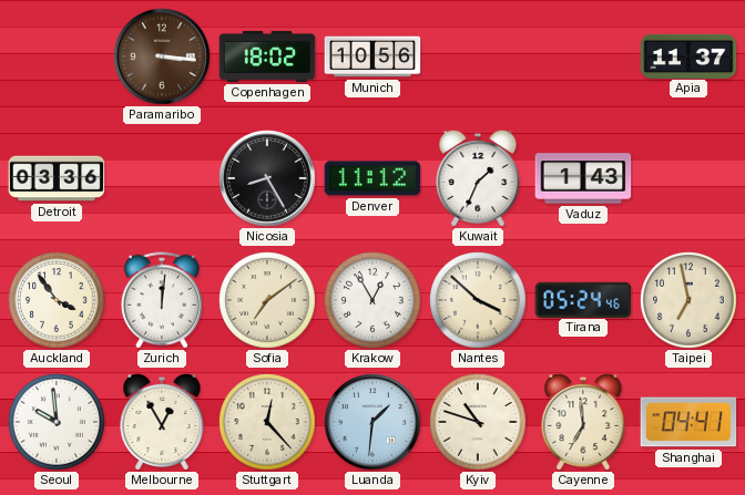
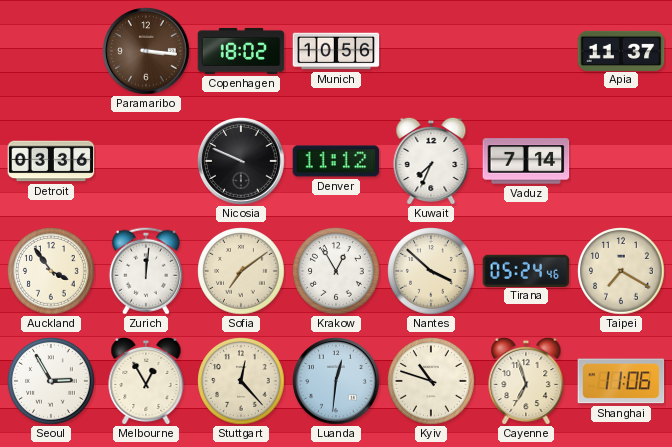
Nicosia: 8:25 -> 9:49 (241, 161)
Kuwait: 1:34 -> 7:34 (431, 161)
Vaduz: 1:43 -> 7:14 (526, 161)
Taipei: 6:58 -> 7:20 (621, 271)
Seoul: 9:59 -> 2:55 (51, 381)
Luanda: 1:31 -> 12:31 (336, 381)
Cayenne: 6:59 -> 6:57 (526, 381)
Shanghai: 04:41 -> 11:06 (621, 381)
